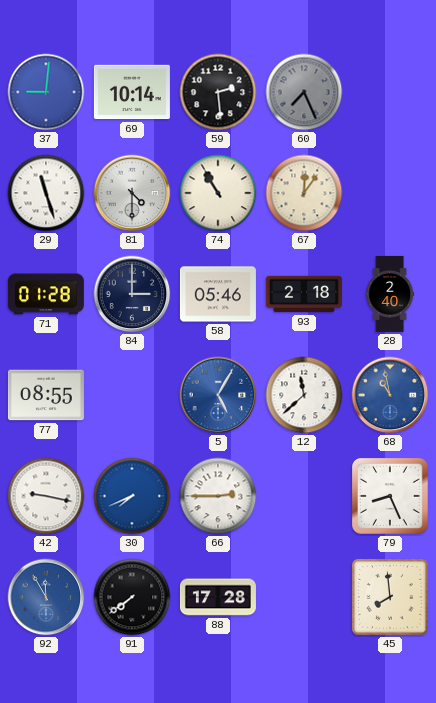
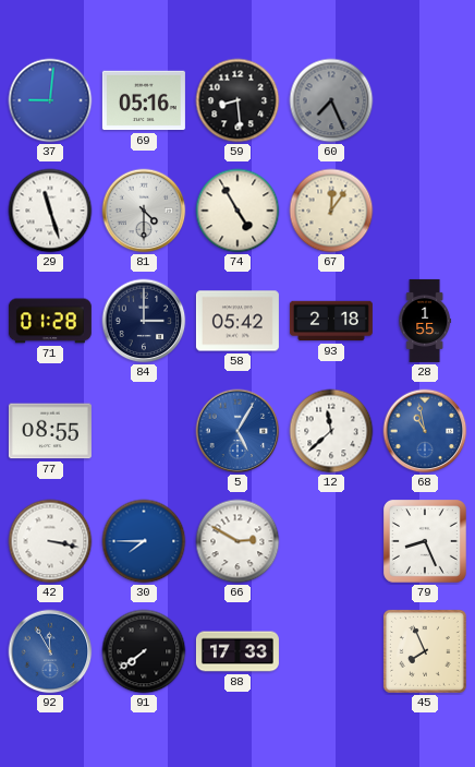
69: 10:14 -> 05:16 (144, 100)
59: 2:29 -> 8:29 (237, 100)
74: 10:55 -> 4:55 (237, 211)
58: 05:46 -> 05:42 (237, 321)
28: 2:40 -> 1:55 (425, 321)
42: 9:17 -> 3:17 (50, 541)
30: 7:41 -> 7:45 (144, 541)
66: 2:45 -> 2:50 (237, 541)
88: 17:28 -> 17:33 (237, 651)
45: 7:59 -> 7:56 (425, 651)
